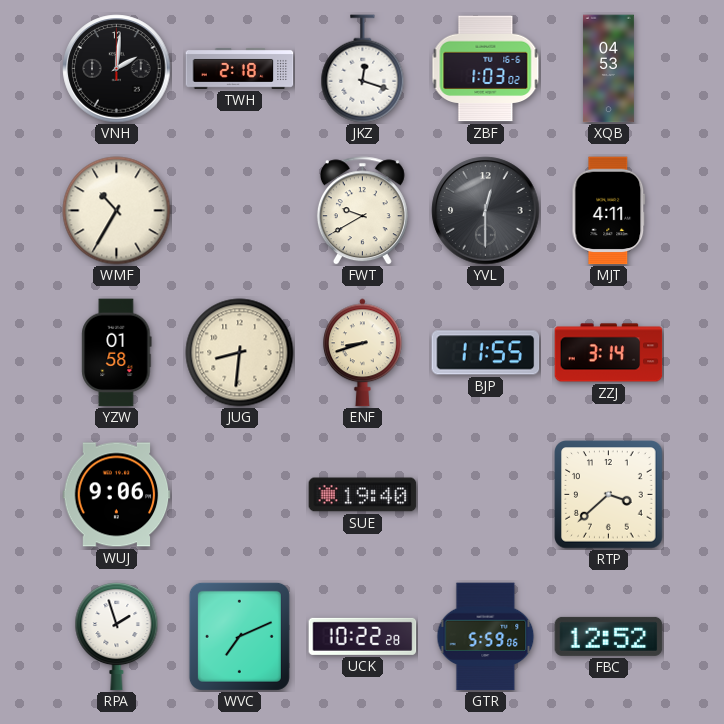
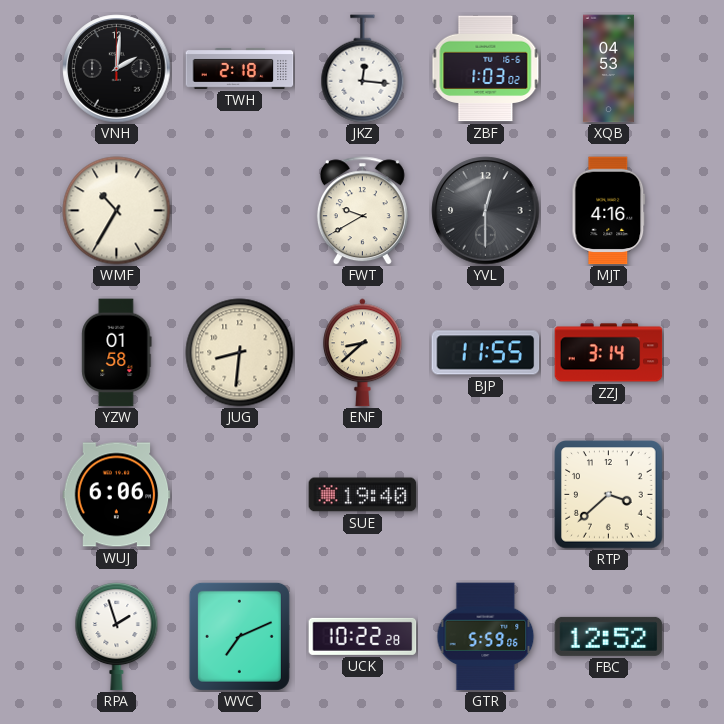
JKZ: 12:18 -> 12:16 (363, 69)
MJT: 4:11 -> 4:16 (609, 211)
ENF: 8:42 -> 8:38 (363, 353)
WUJ: 9:06 -> 6:06 (117, 495)
